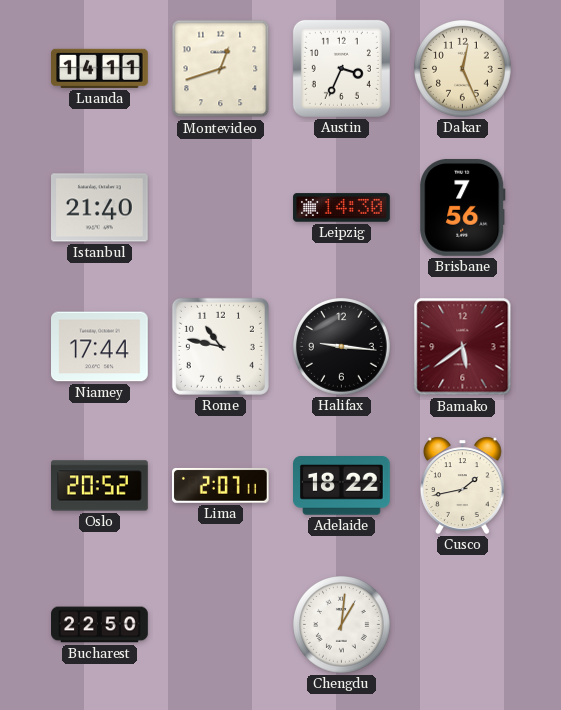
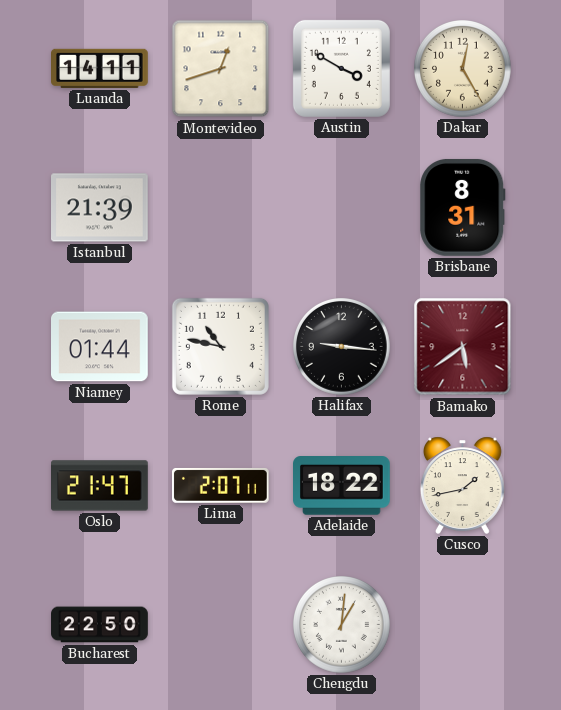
Austin: 3:34 -> 3:50 (341, 68)
Dakar: 12:26 -> 12:25 (463, 69)
Istanbul: 21:40 -> 21:39 (100, 208)
Leipzig: 14:30 -> none (342, 208)
Brisbane: 7:56 -> 8:31 (463, 207)
Niamey: 17:44 -> 01:44 (100, 347)
Oslo: 20:52 -> 21:47 (100, 486)
